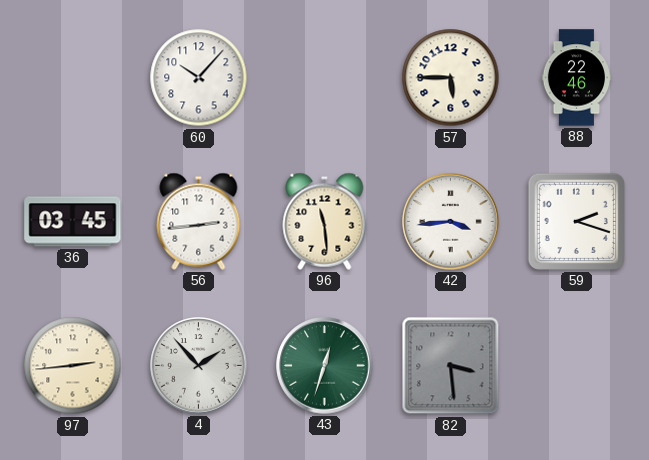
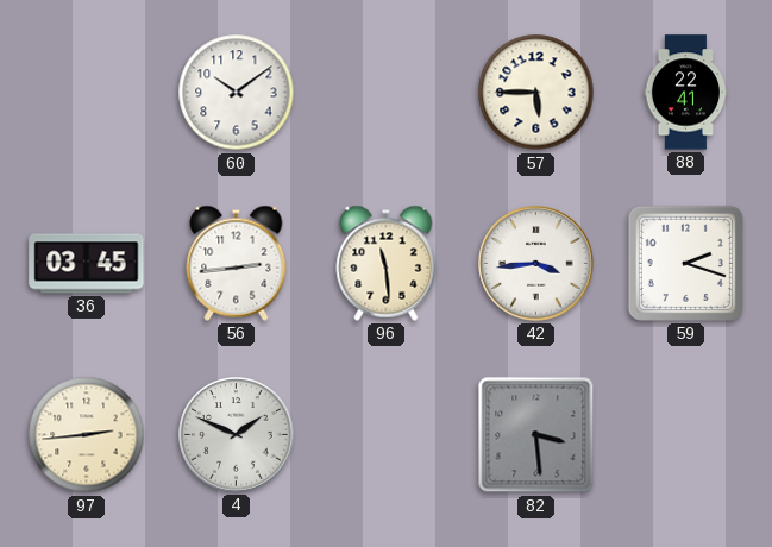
60: 10:07 -> 10:09 (237, 93)
88: 22:46 -> 22:41 (686, 93)
4: 1:53 -> 1:49 (237, 435)
43: 12:33 -> none (325, 366)
